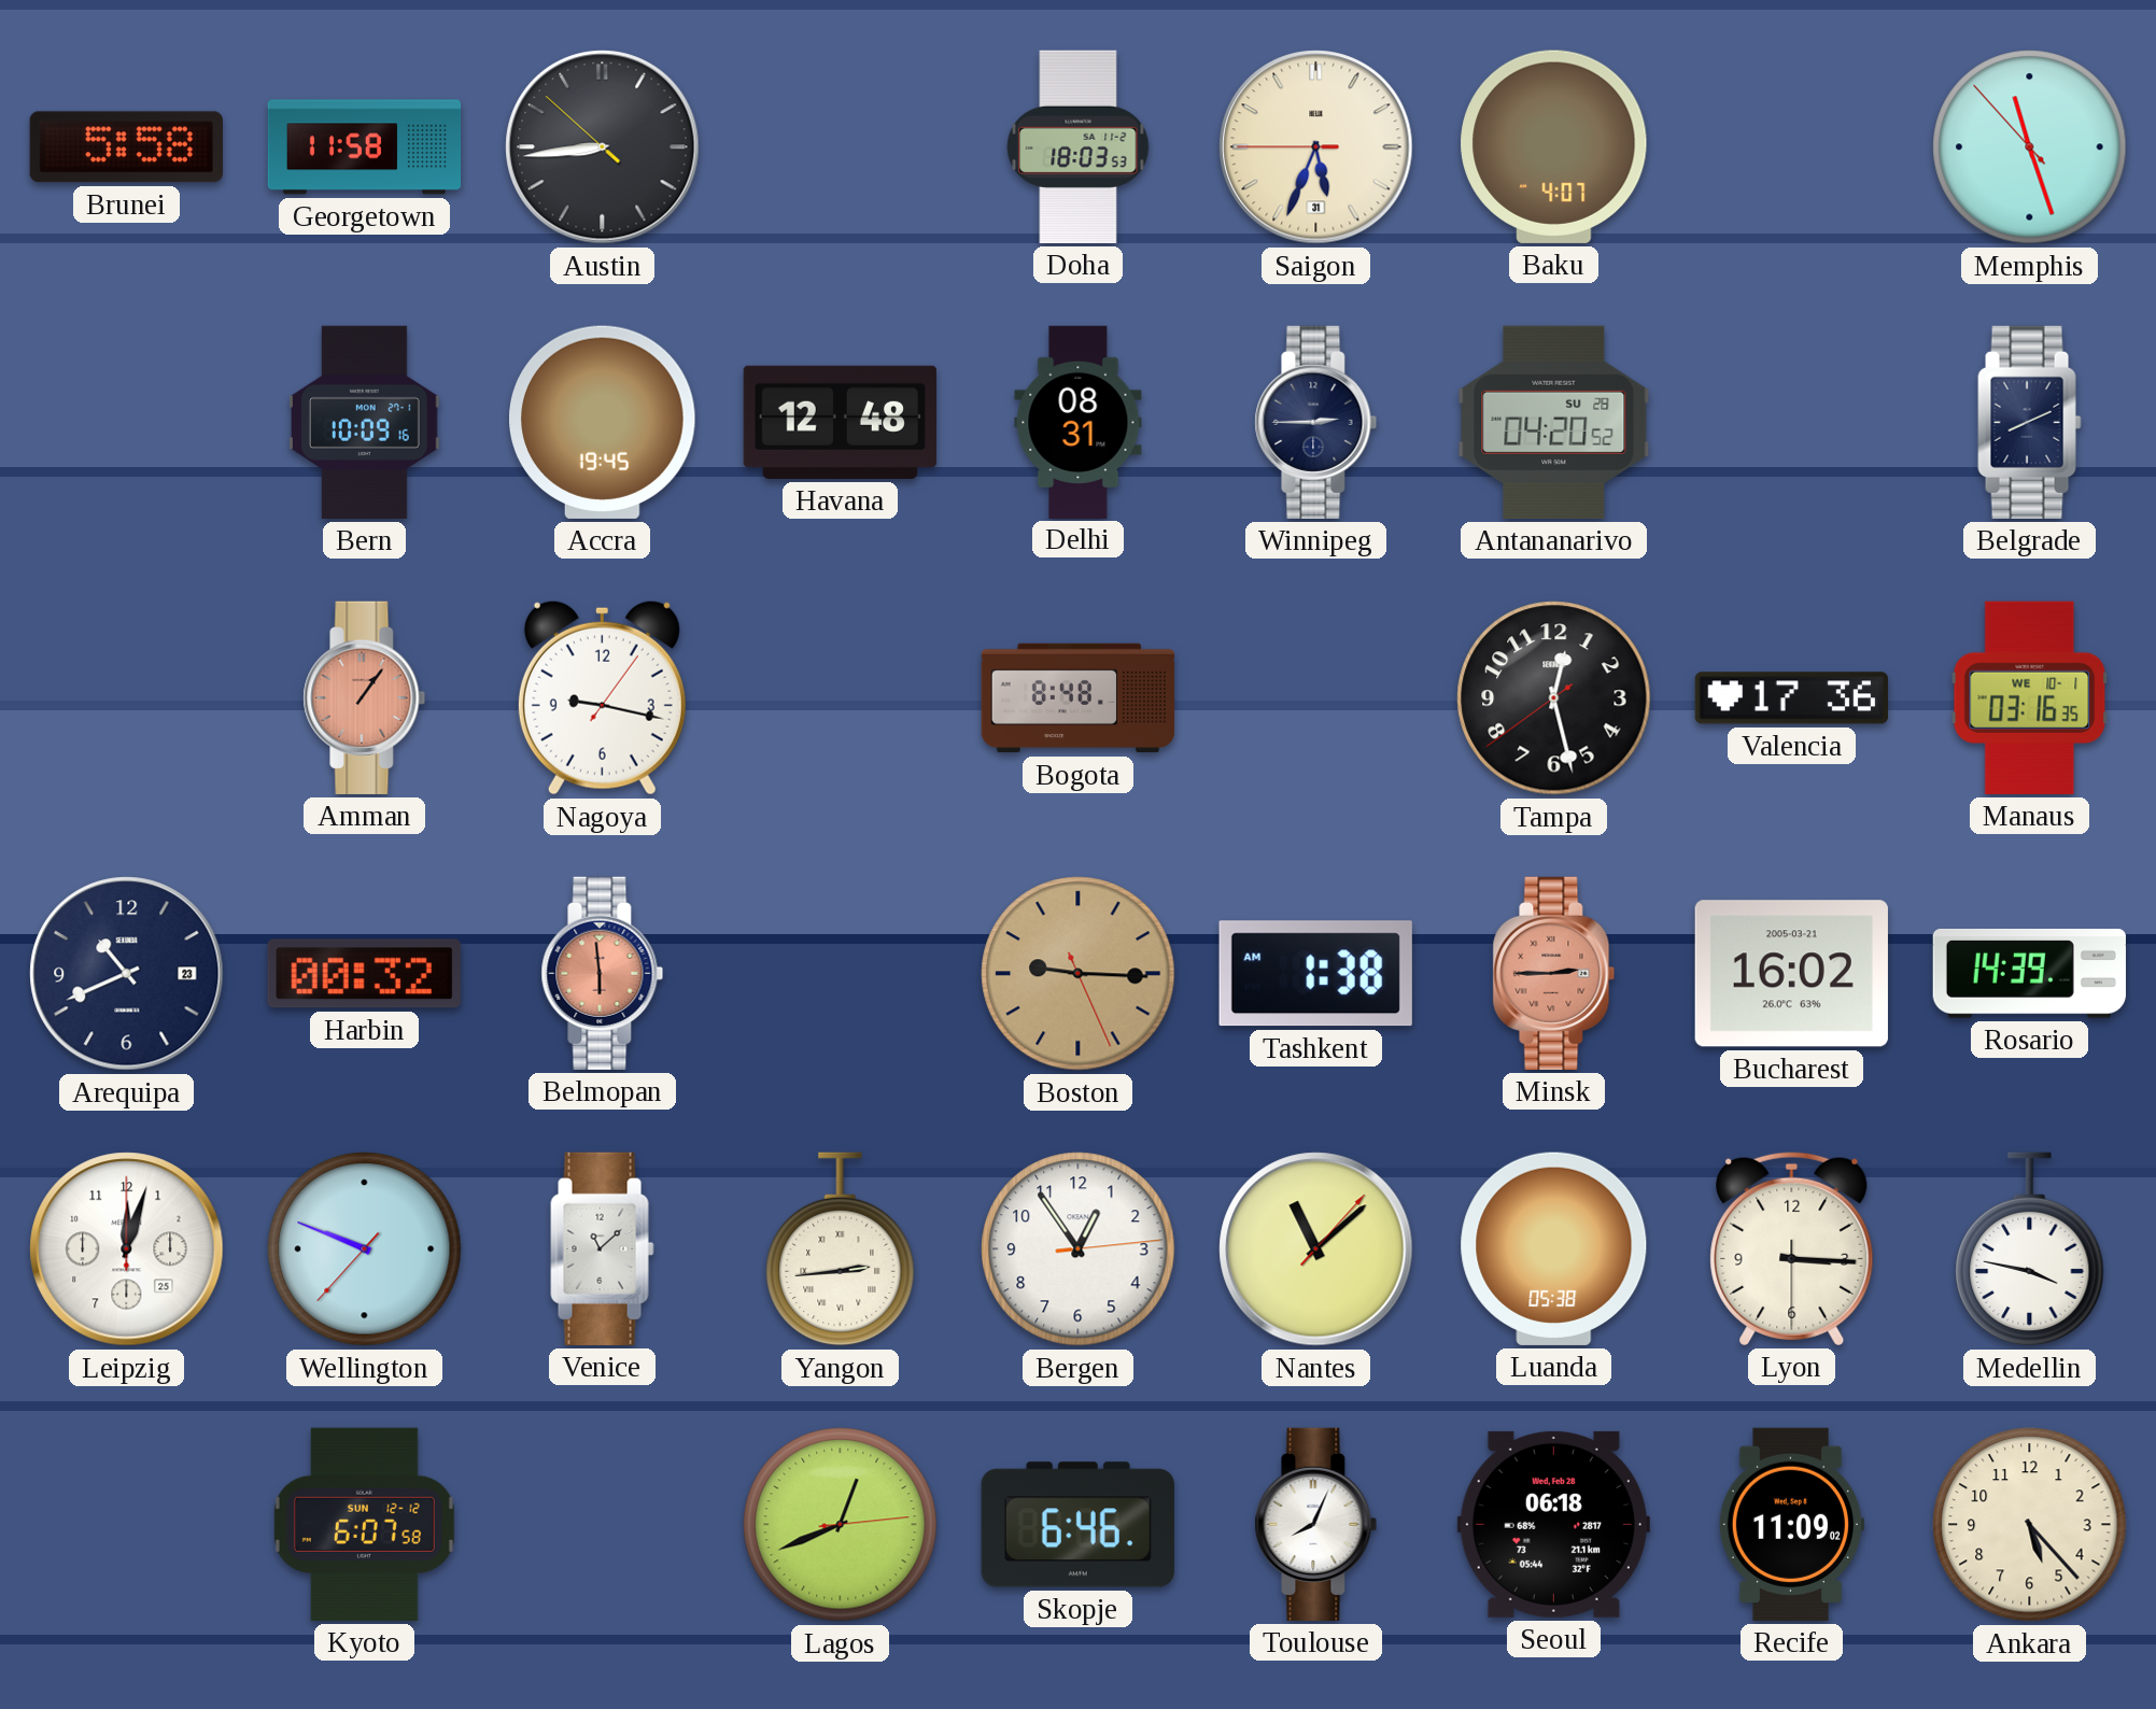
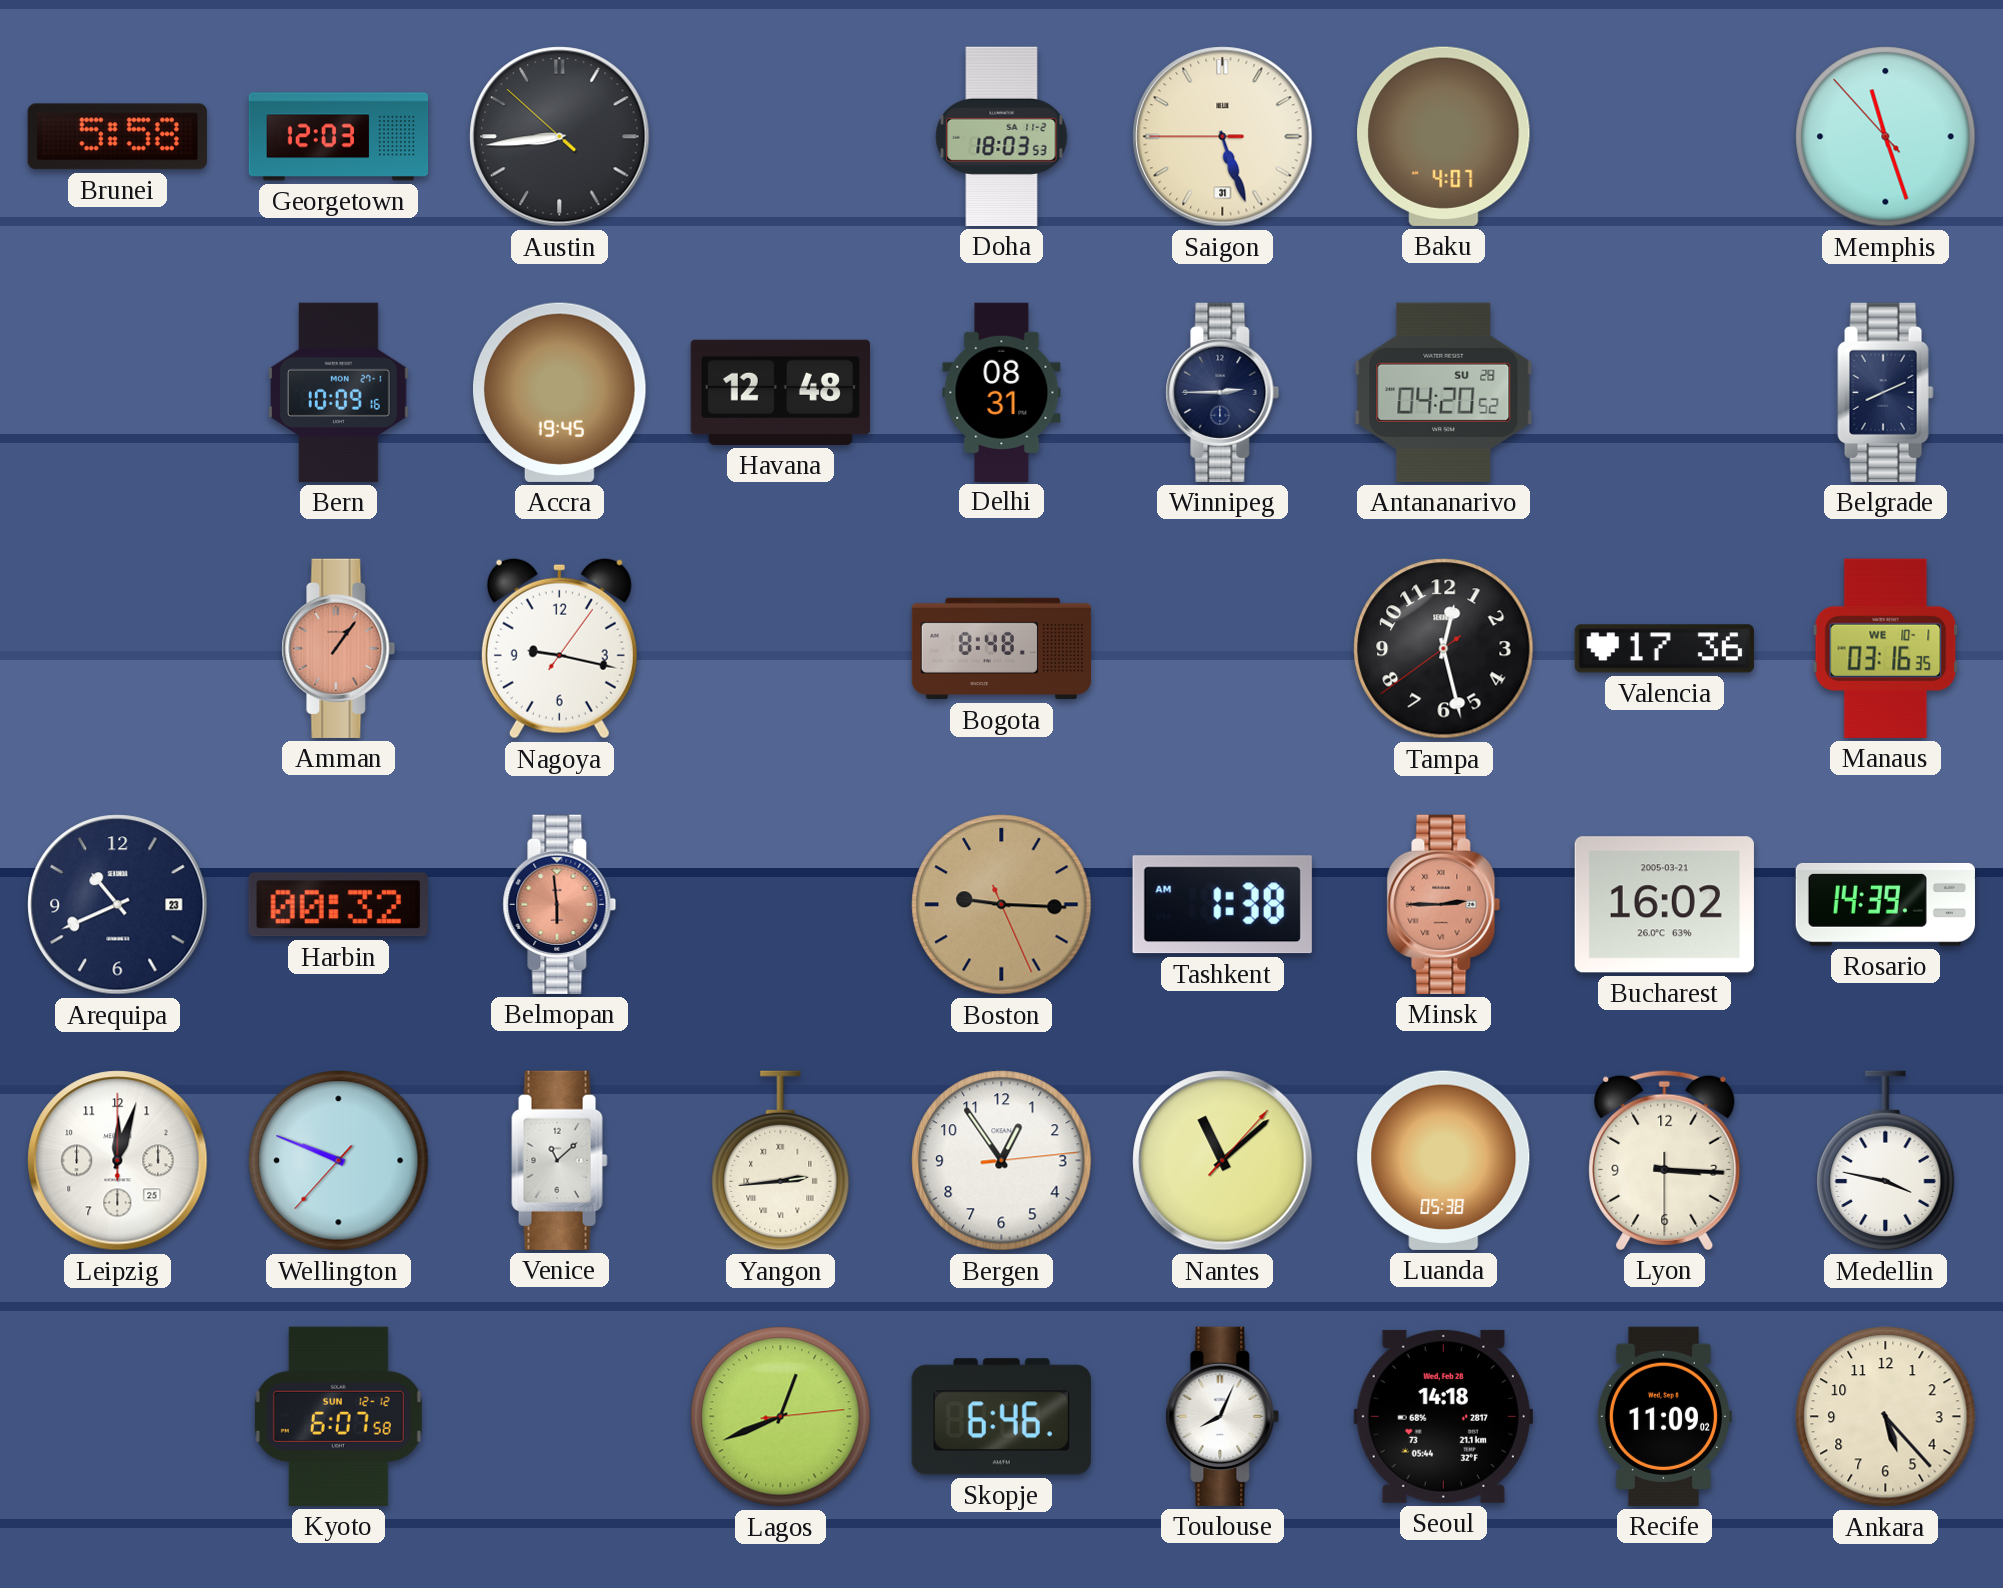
Georgetown: 11:58 -> 12:03 (339, 137)
Saigon: 5:33 -> 5:26 (1223, 137)
Seoul: 06:18 -> 14:18 (1443, 1416)
